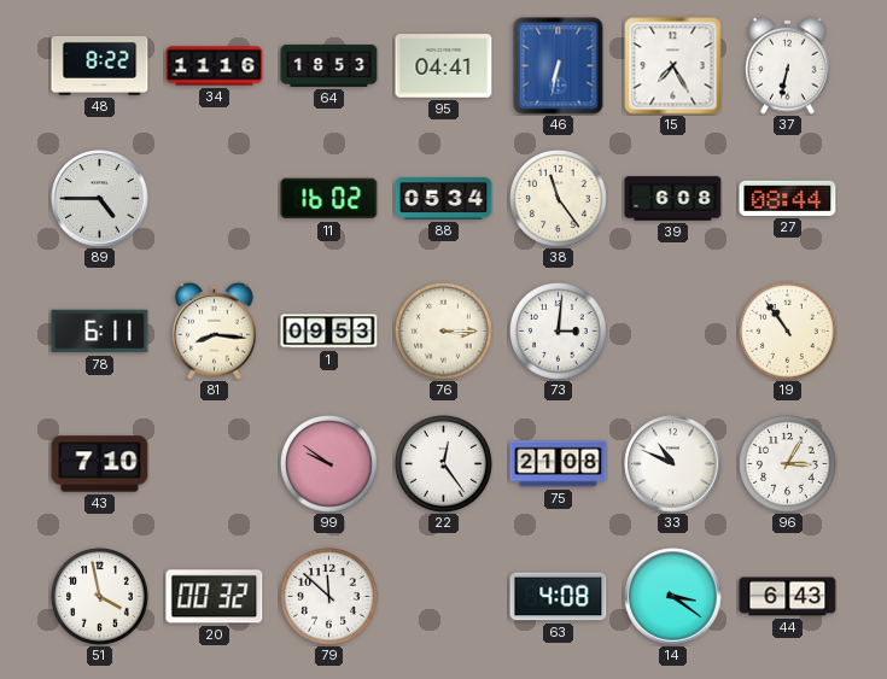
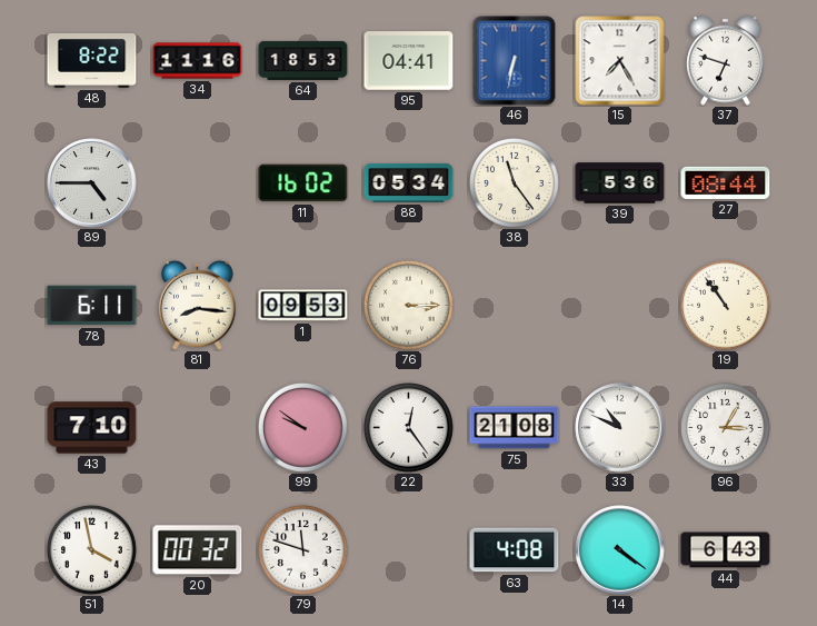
37: 6:32 -> 6:48 (726, 60)
39: 6:08 -> 5:36 (620, 183)
73: 3:01 -> none (559, 332)
79: 11:52 -> 11:48 (303, 550)
14: 3:21 -> 4:21 (620, 550)
